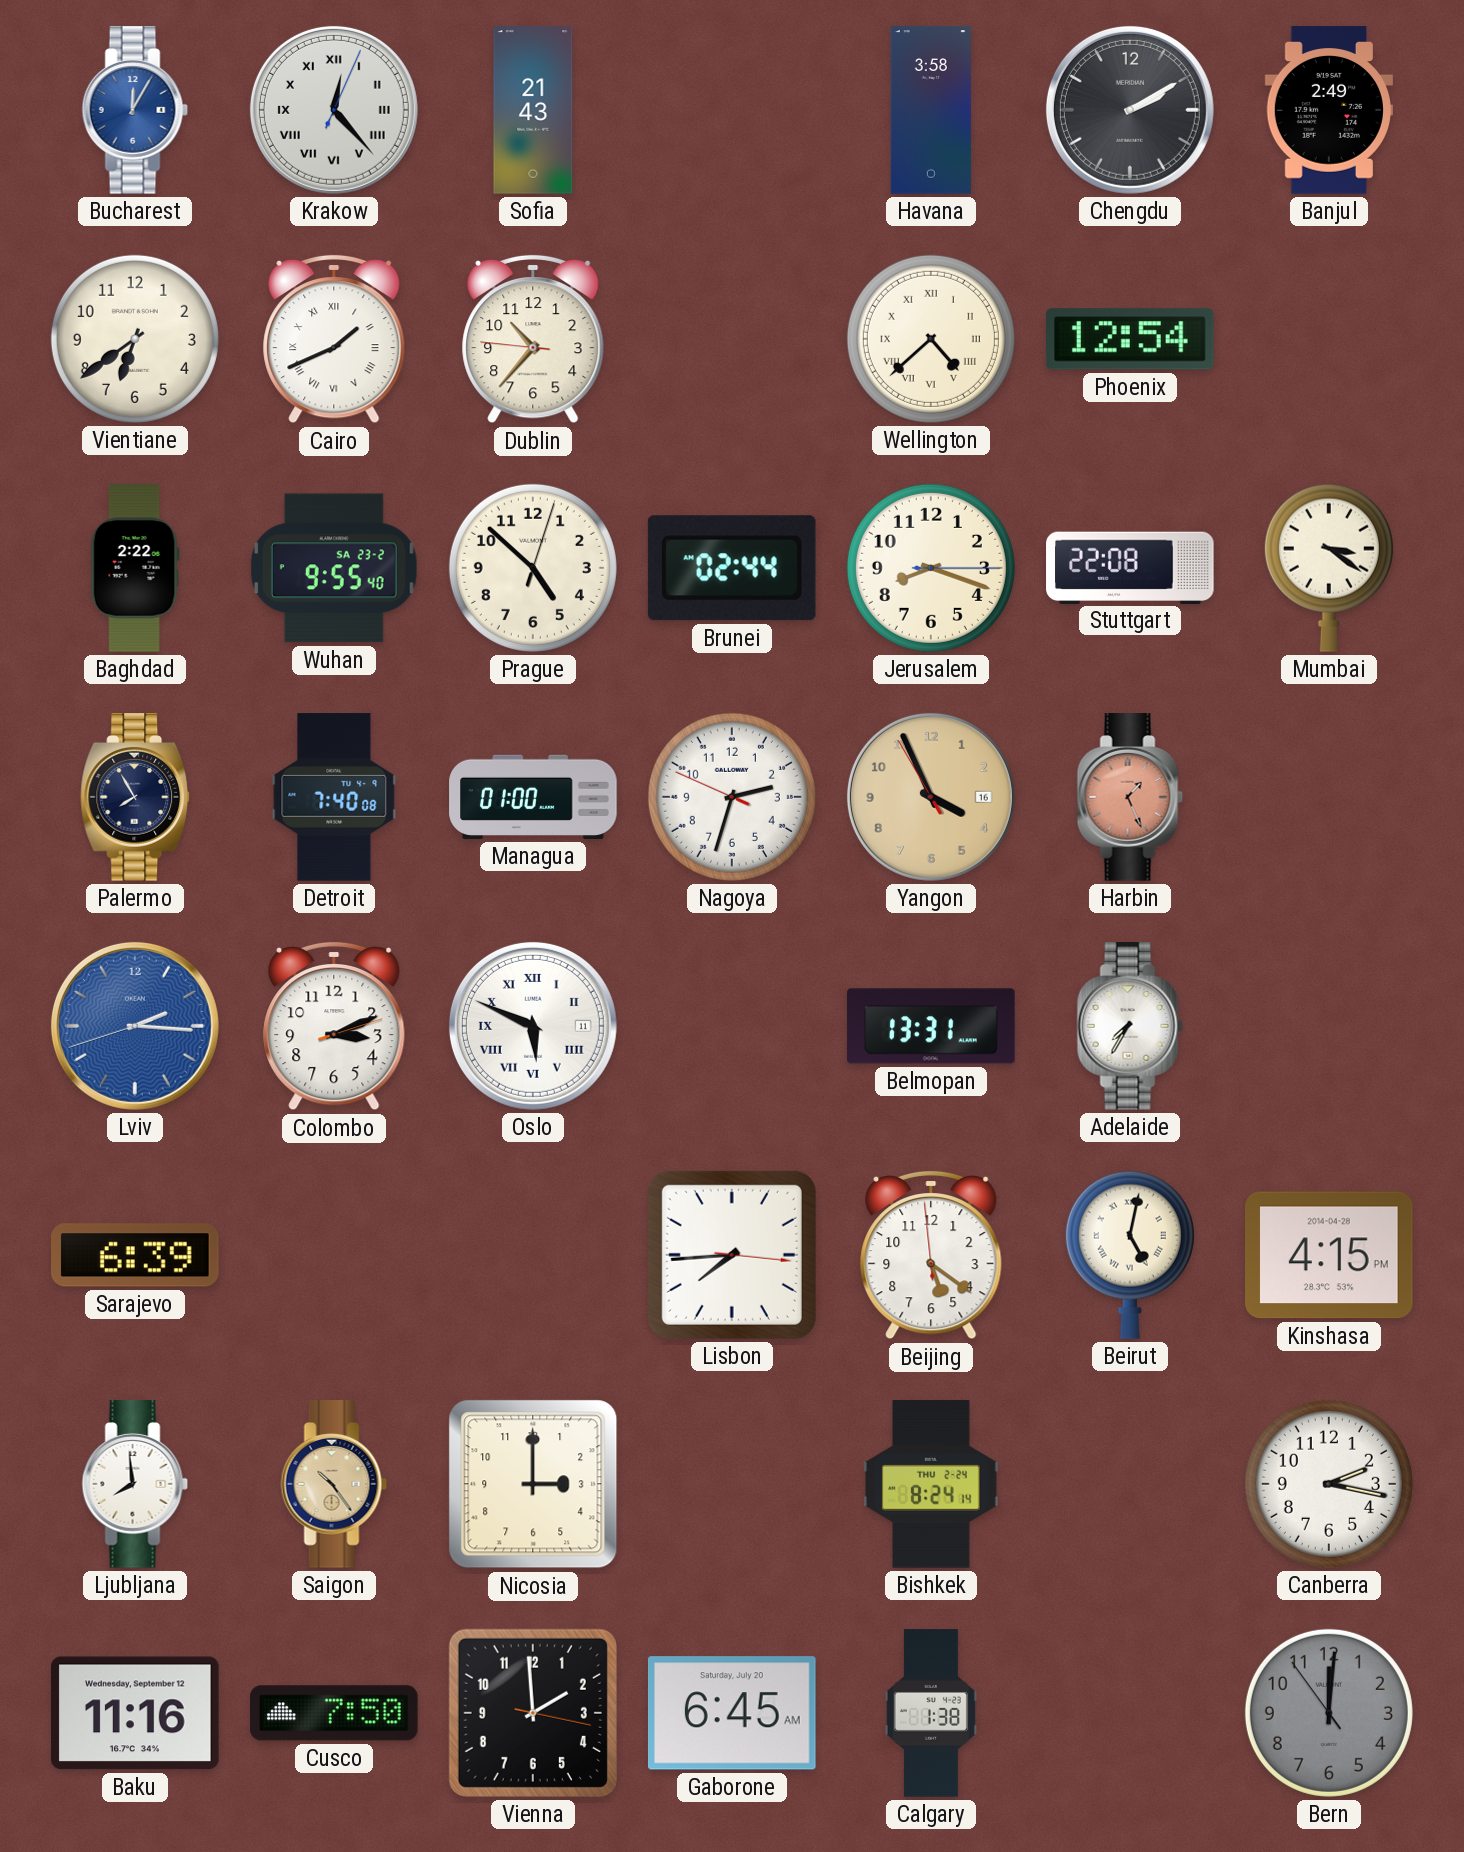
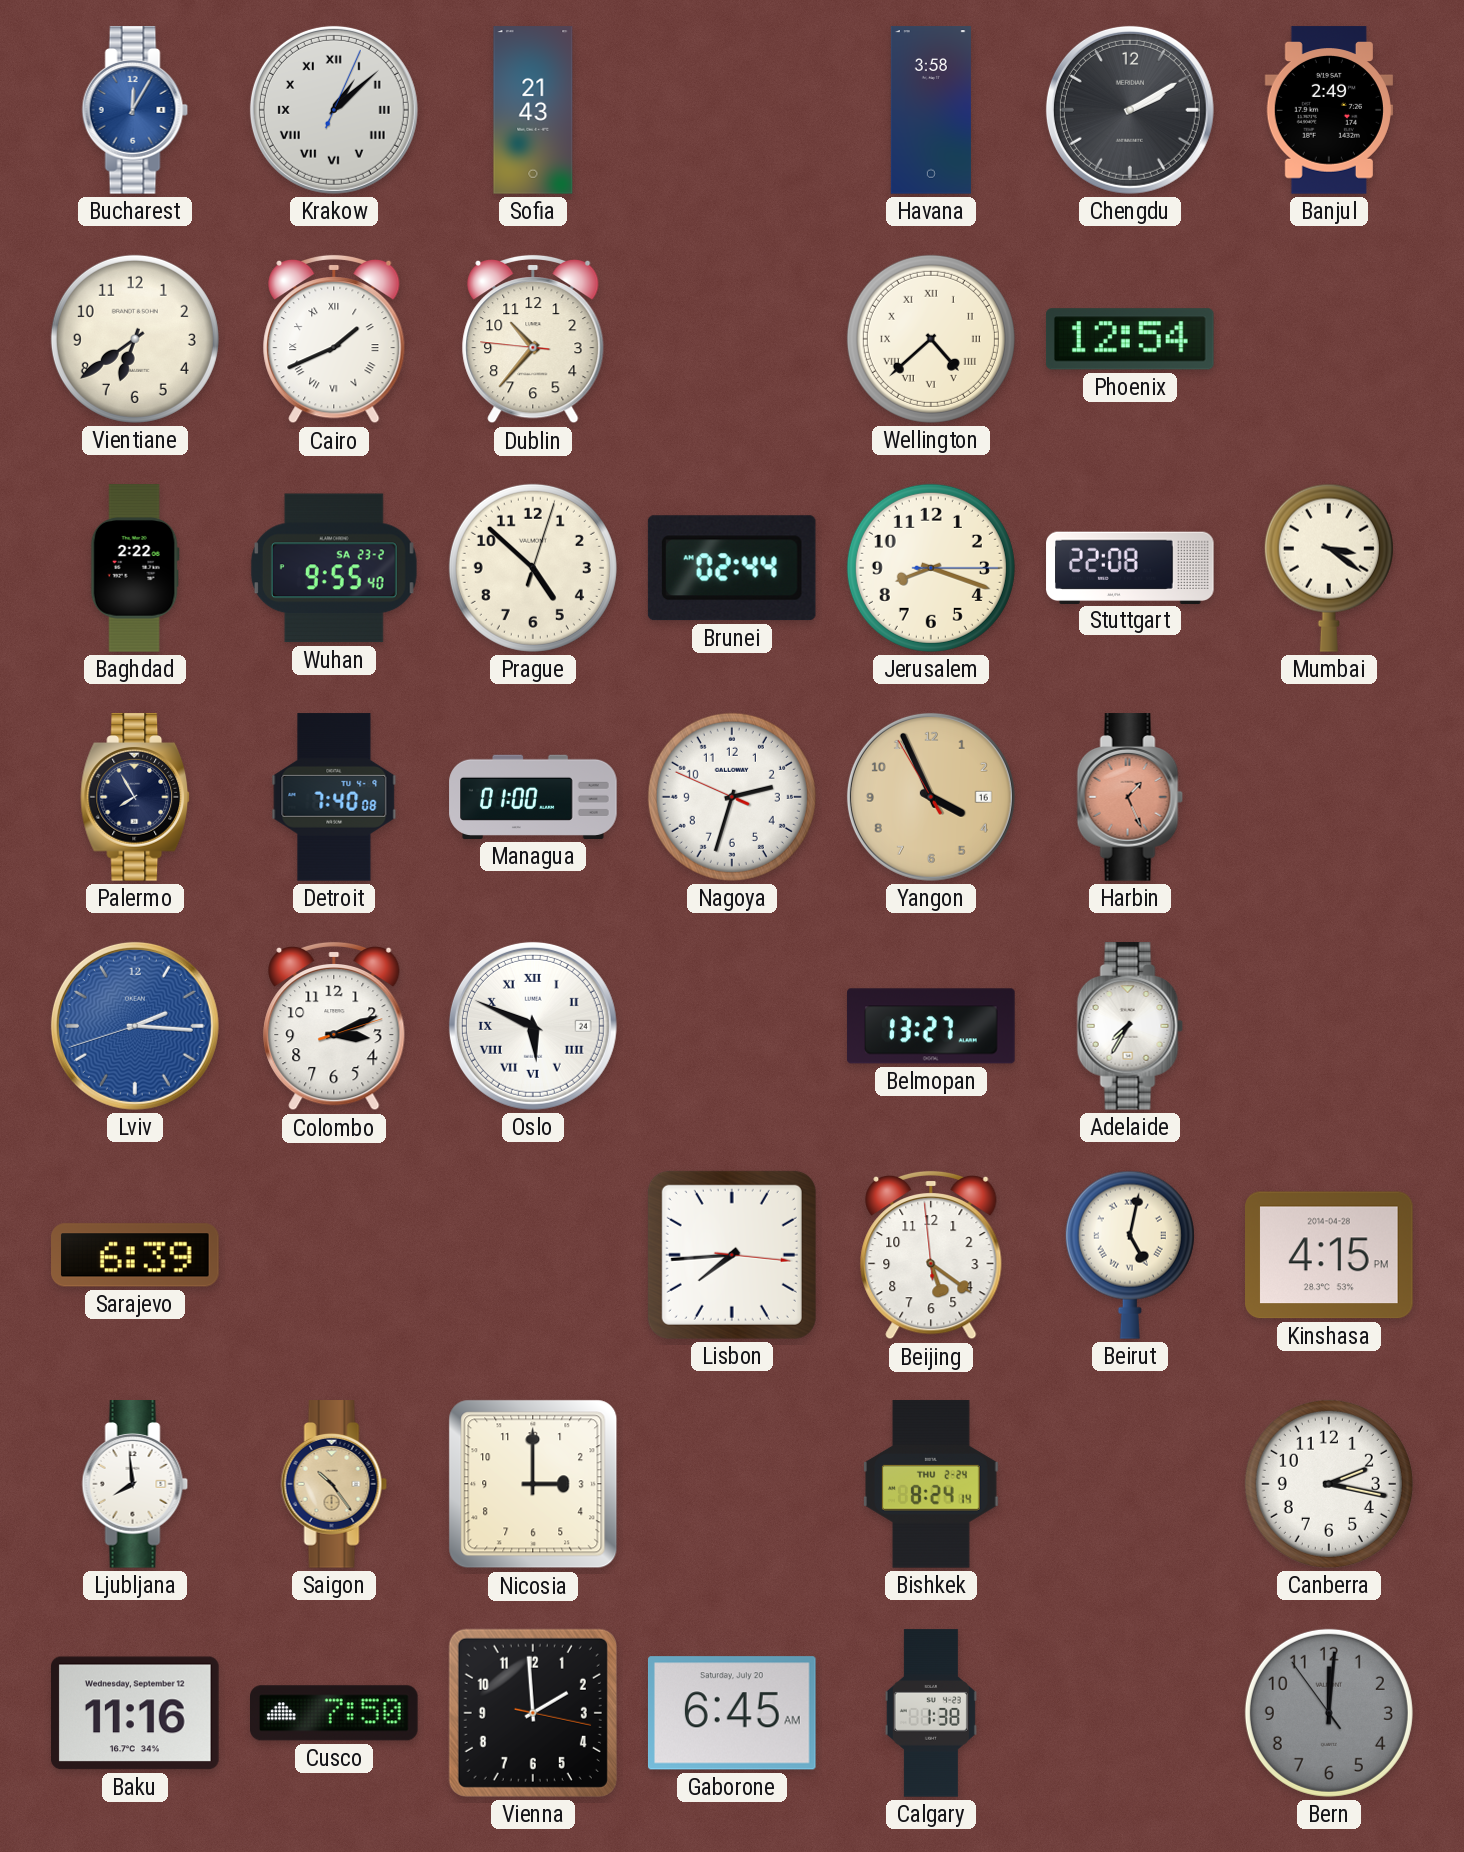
Krakow: 12:23 -> 1:08 (334, 110)
Oslo date: 11 -> 24 (533, 1026)
Belmopan: 13:31 -> 13:27 (931, 1026)
